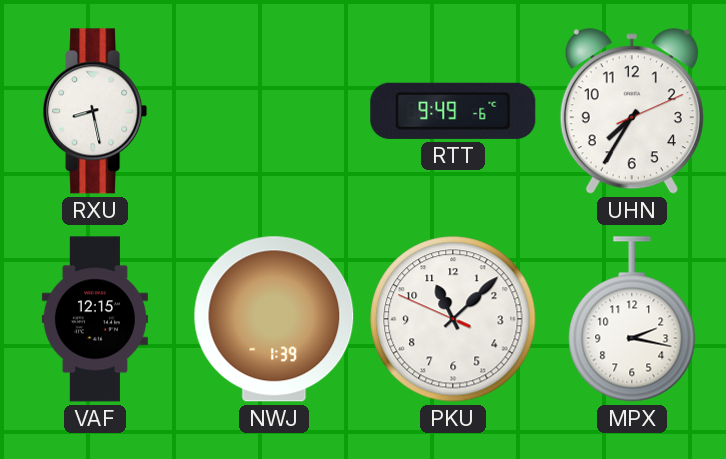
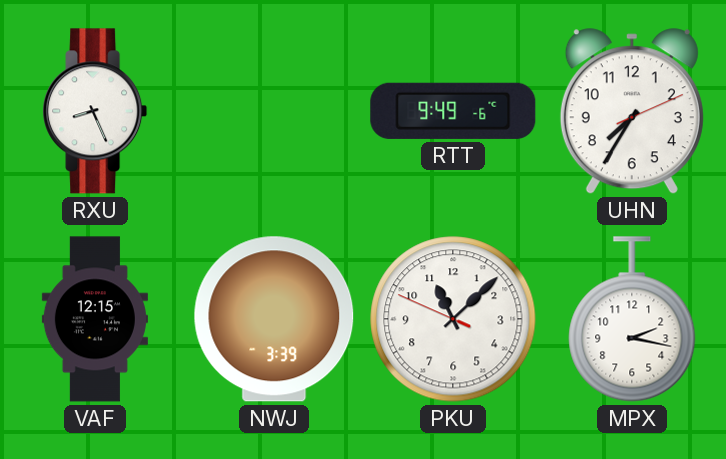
RXU: 8:28 -> 8:26 (95, 111)
NWJ: 1:39 -> 3:39 (274, 319)
